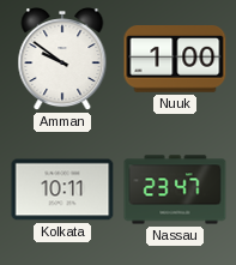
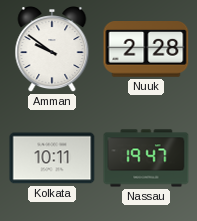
Nuuk: 1:00 -> 2:28 (146, 49)
Nassau: 23:47 -> 19:47 (146, 158)
